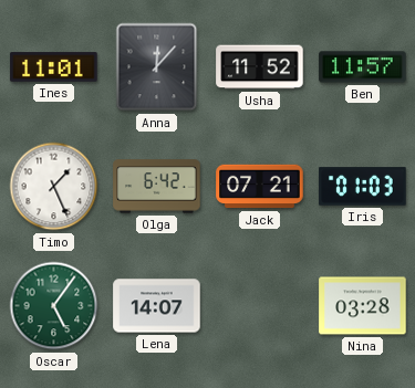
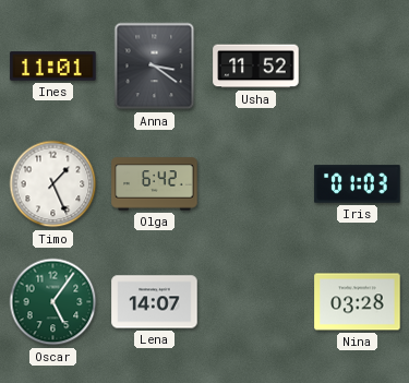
Anna: 12:07 -> 3:21 (155, 67)
Ben: 11:57 -> none (363, 67)
Jack: 07:21 -> none (260, 187)
